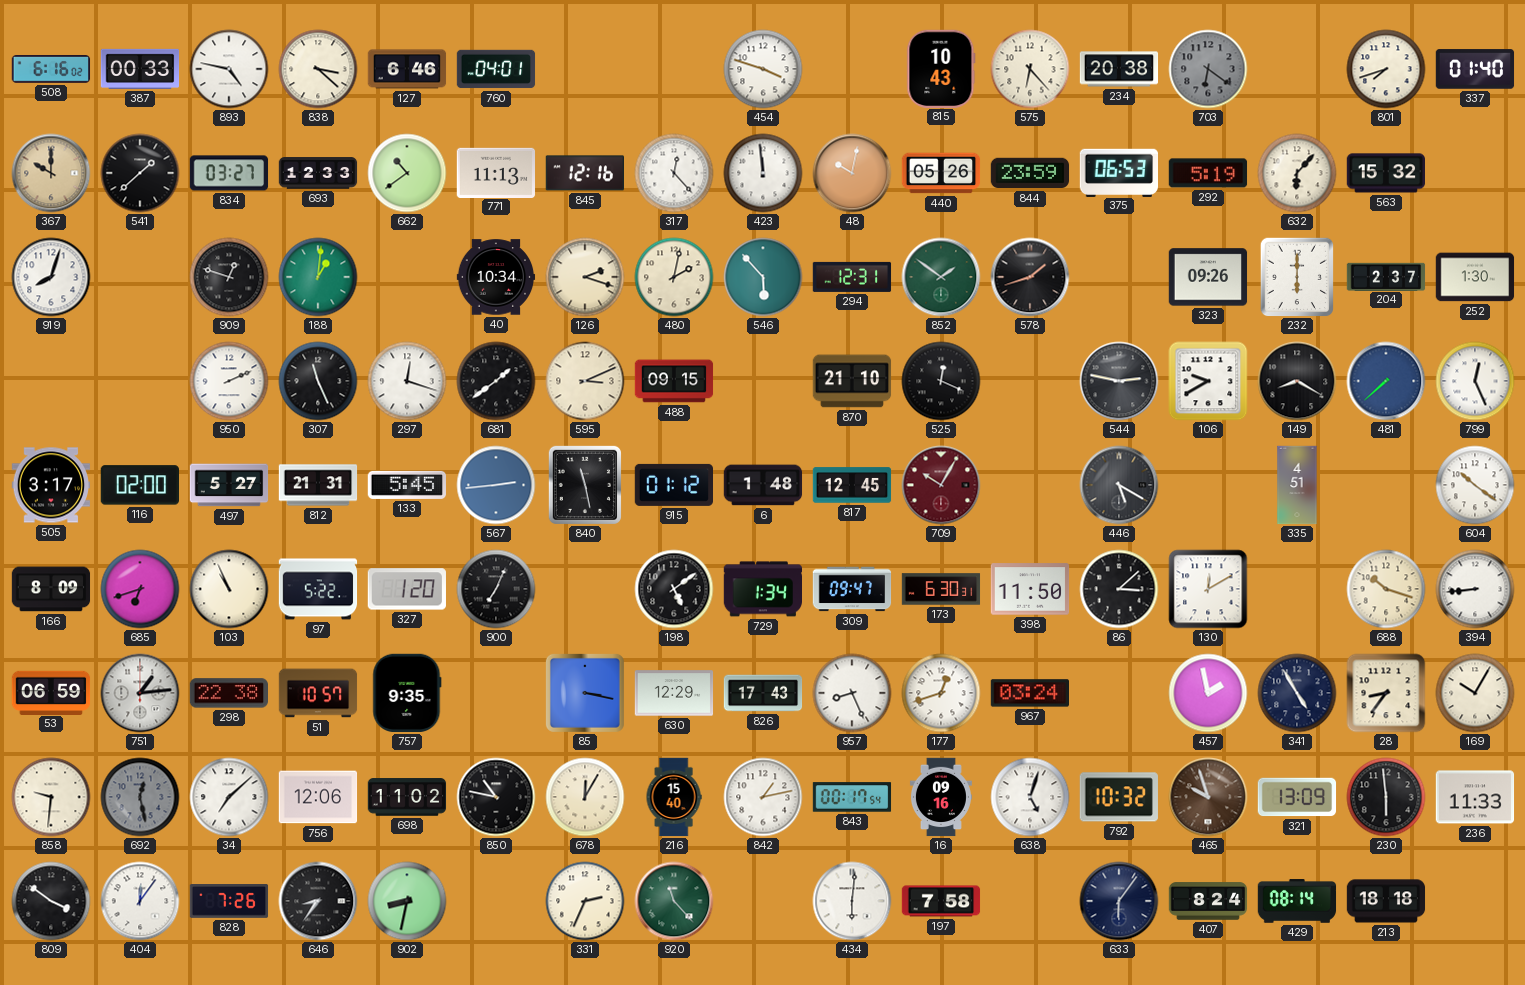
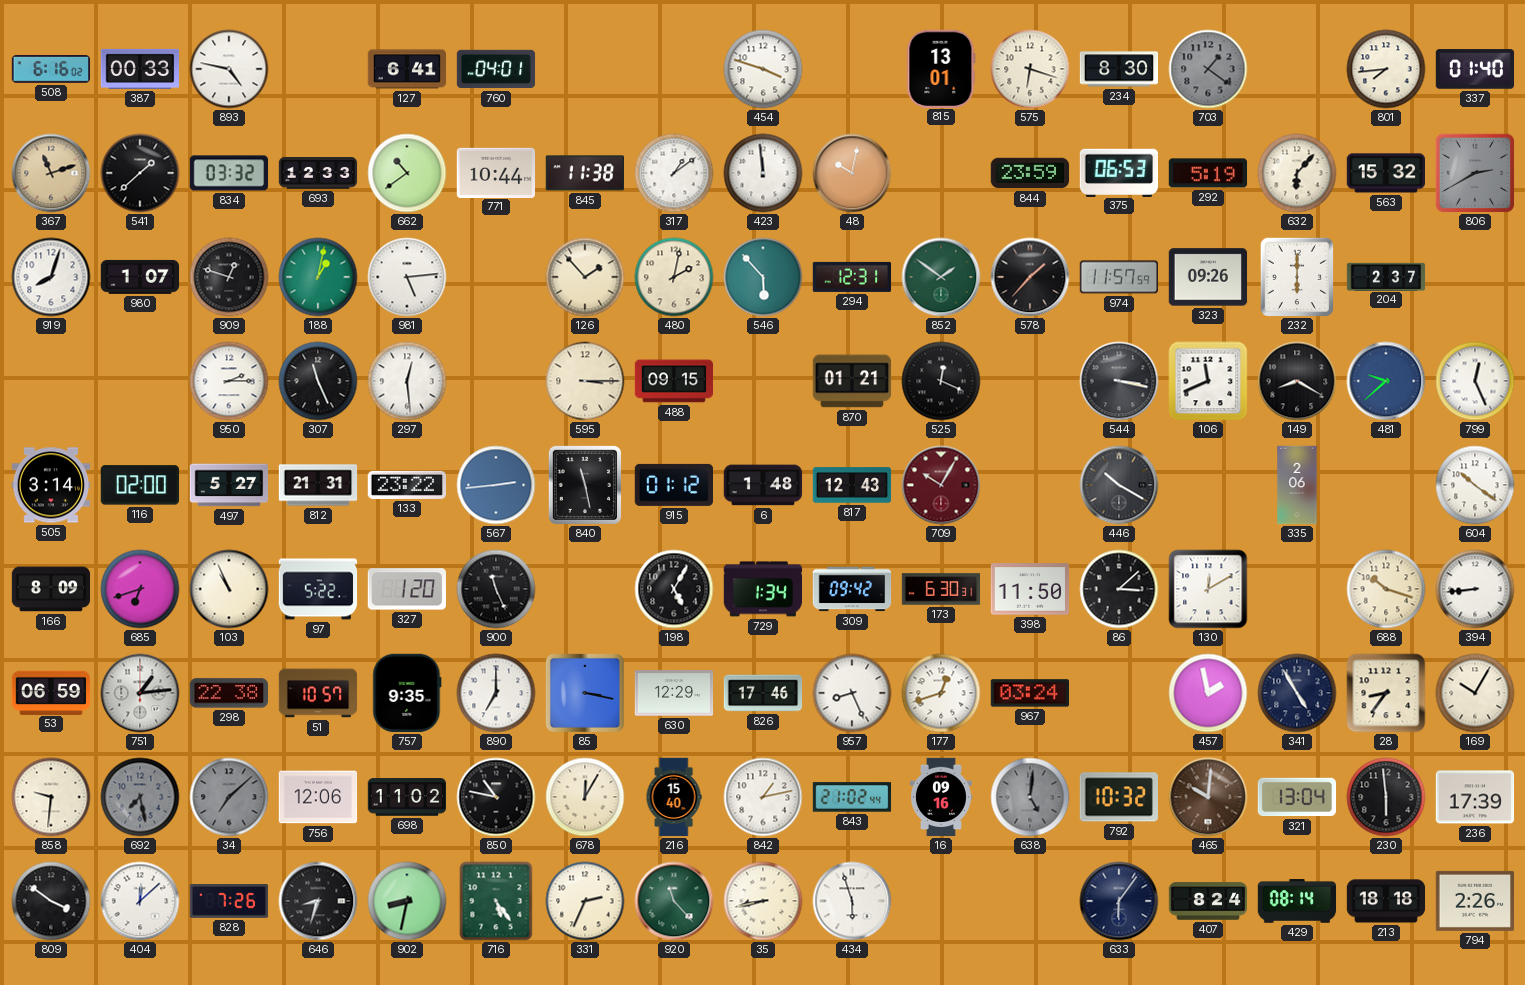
838: 3:22 -> none (318, 69)
127: 6:46 -> 6:41 (407, 69)
815: 10:43 -> 13:01 (941, 68)
575: 6:23 -> 6:18 (1030, 69)
234: 20:38 -> 8:30 (1119, 69)
703: 6:21 -> 1:21 (1208, 69)
801: 7:42 -> 7:44 (1386, 69)
367: 10:00 -> 11:12 (51, 173)
834: 03:27 -> 03:32 (229, 173)
771: 11:13 -> 10:44 (496, 172)
845: 12:16 -> 11:38 (584, 173)
317: 12:23 -> 1:09 (674, 173)
440: 05:26 -> none (941, 173)
806: none -> 2:40 (1475, 173)
980: none -> 1:07 (140, 277)
188: 1:01 -> 1:02 (318, 277)
981: none -> 5:14 (407, 277)
40: 10:34 -> none (496, 277)
126: 2:18 -> 1:53 (585, 277)
578: 1:42 -> 1:37 (1030, 277)
974: none -> 11:57 (1119, 277)
252: 1:30 -> none (1475, 277)
950: 2:11 -> 2:15 (229, 381)
297: 12:18 -> 12:29 (407, 381)
681: 1:39 -> none (496, 381)
595: 3:11 -> 3:15 (585, 381)
870: 21:10 -> 01:21 (852, 381)
544: 2:47 -> 3:17 (1119, 381)
106: 9:40 -> 11:41 (1208, 381)
481: 7:38 -> 9:38 (1386, 381)
505: 3:17 -> 3:14 (51, 485)
133: 5:45 -> 23:22 (406, 485)
817: 12:45 -> 12:43 (852, 485)
446: 5:20 -> 10:20 (1119, 485)
335: 4:51 -> 2:06 (1297, 485)
900: 7:04 -> 11:26 (496, 589)
198: 5:09 -> 5:05 (674, 589)
309: 09:47 -> 09:42 (852, 589)
890: none -> 7:00 (496, 693)
826: 17:43 -> 17:46 (763, 693)
692: 12:28 -> 7:28 (140, 797)
34 dial: white -> grey (229, 797)
843: 00:17 -> 21:02 (852, 797)
638: 5:03 -> 5:01 (1030, 797)
638 dial: white -> grey (1030, 797)
465: 9:57 -> 10:01 (1208, 797)
321: 13:09 -> 13:04 (1297, 797)
236: 11:33 -> 17:39 (1475, 797)
404: 12:06 -> 12:08 (140, 901)
646: 8:36 -> 8:33 (318, 901)
716: none -> 5:24 (496, 901)
35: none -> 8:43 (763, 901)
434: 6:01 -> 5:57 (852, 901)
197: 7:58 -> none (941, 901)
794: none -> 2:26 (1475, 901)
